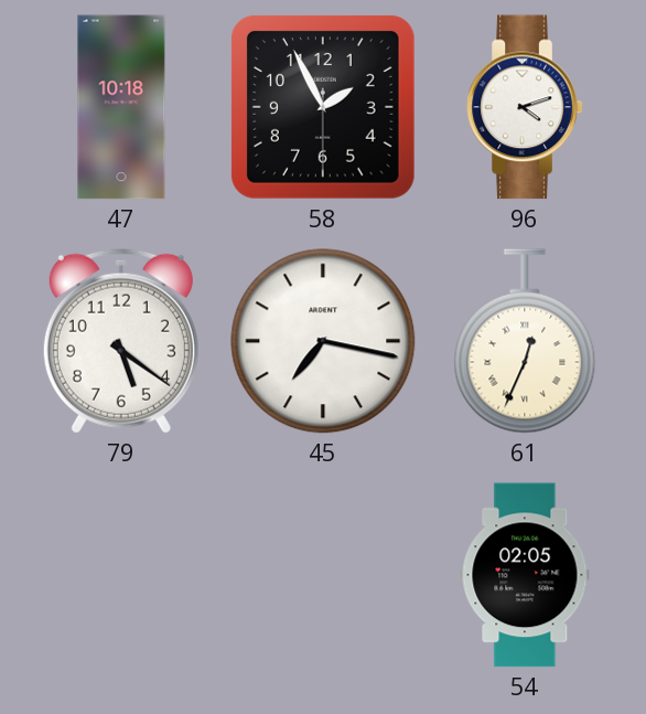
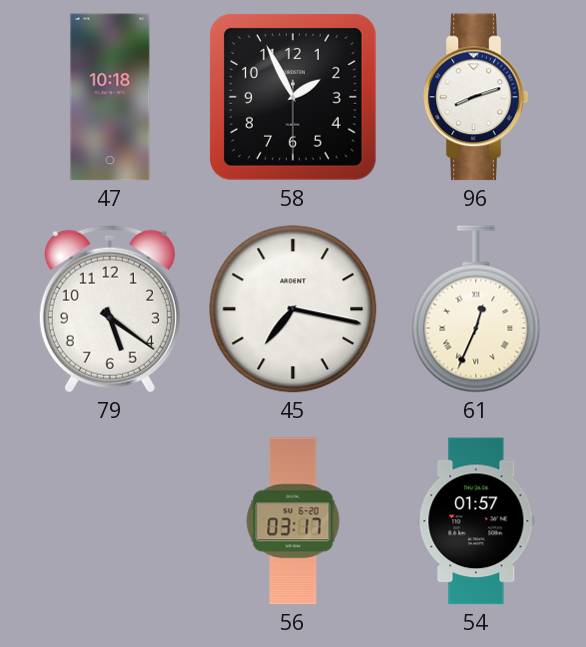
96: 4:12 -> 8:12 (476, 97)
56: none -> 03:17 (293, 521)
54: 02:05 -> 01:57 (476, 521)
